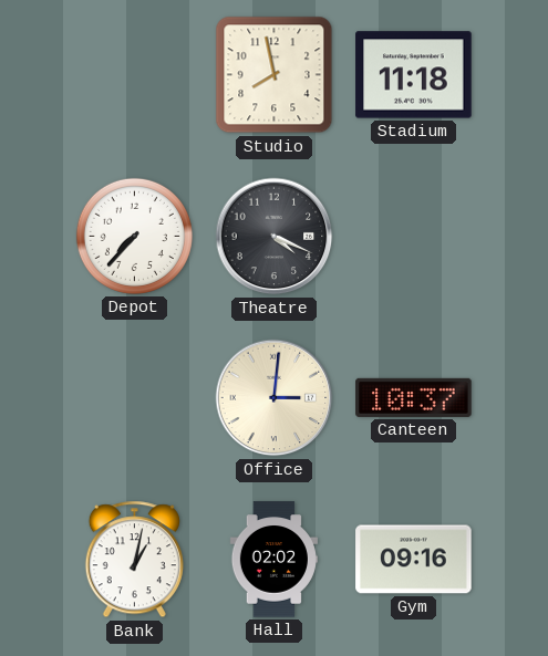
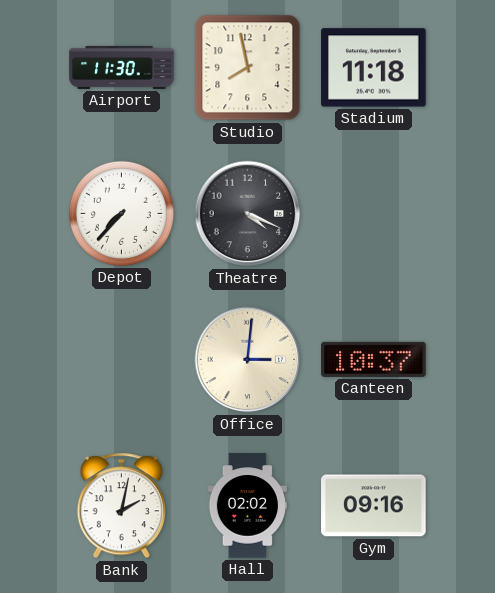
Airport: none -> 11:30 (122, 67)
Bank: 1:02 -> 2:02 (121, 506)
